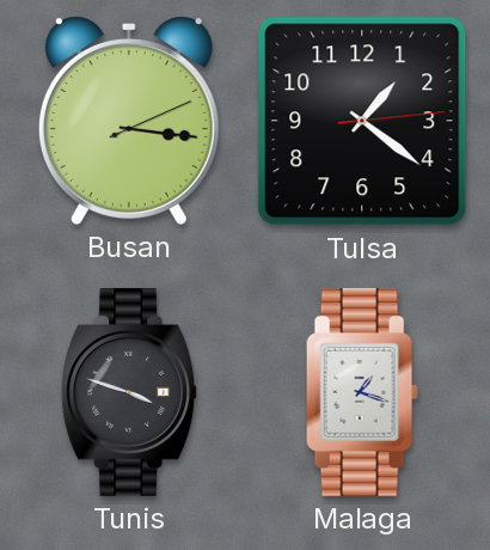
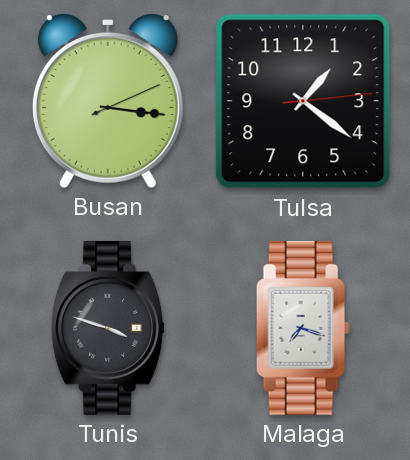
Malaga: 1:18 -> 7:18 (303, 328)
